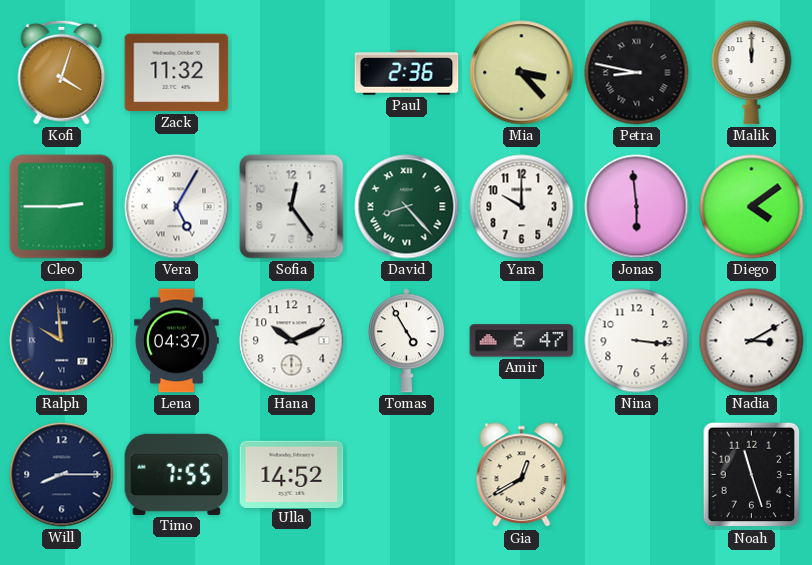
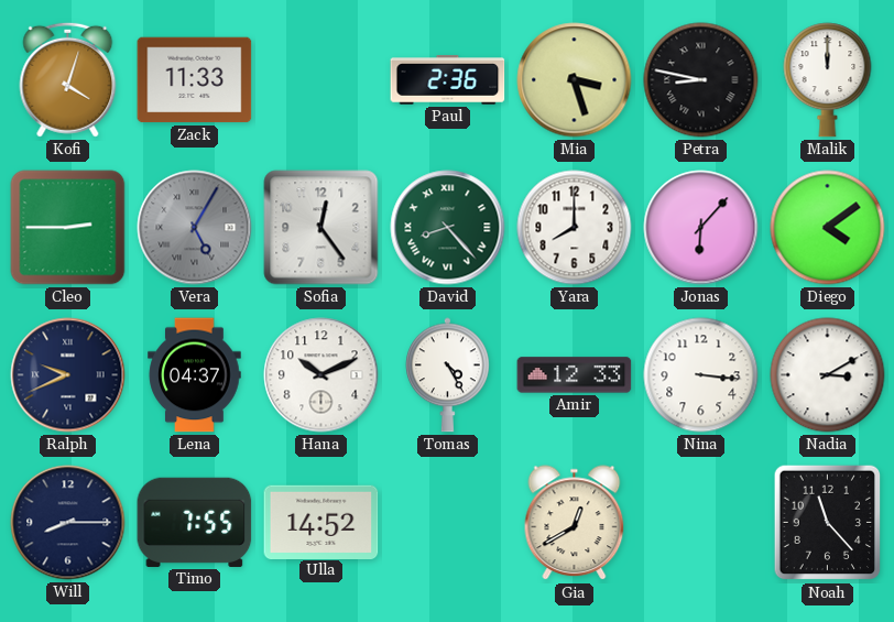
Zack: 11:32 -> 11:33 (195, 80)
Mia: 3:23 -> 3:27 (575, 80)
Vera dial: white -> grey (195, 228)
Yara: 10:00 -> 8:00 (575, 228)
Jonas: 5:59 -> 6:07 (701, 228)
Ralph: 9:59 -> 9:41 (68, 375)
Tomas: 4:55 -> 4:25 (448, 375)
Amir: 6:47 -> 12:33 (575, 375)
Noah: 11:27 -> 11:23 (828, 523)
